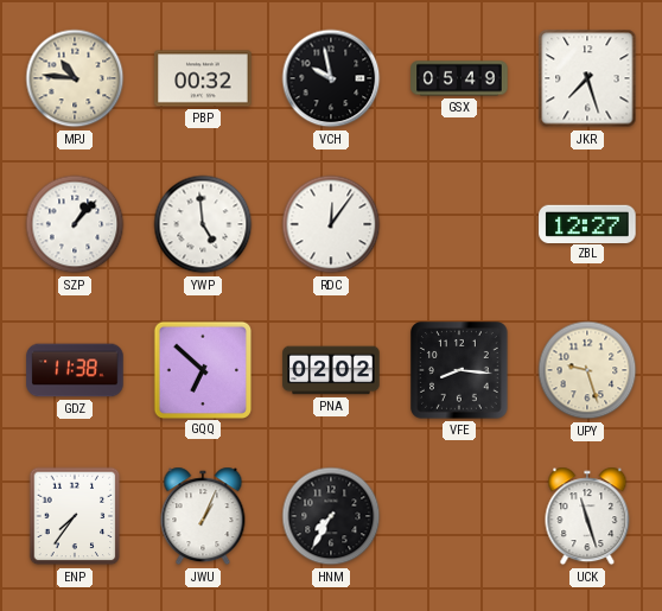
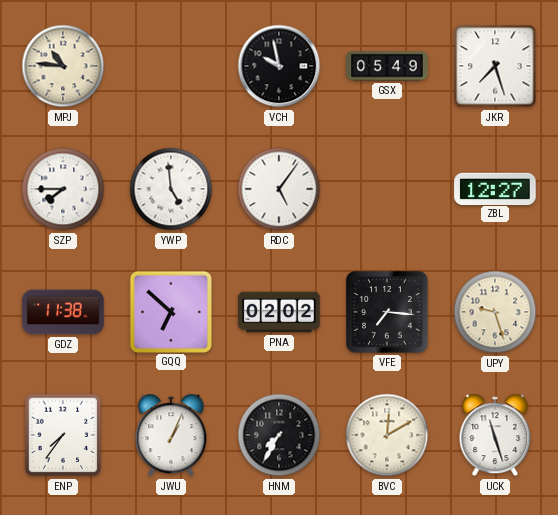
PBP: 00:32 -> none (203, 78)
SZP: 1:07 -> 7:45 (63, 189)
RDC: 12:06 -> 5:06 (279, 189)
VFE: 8:16 -> 7:16 (388, 313)
BVC: none -> 12:10 (387, 435)
